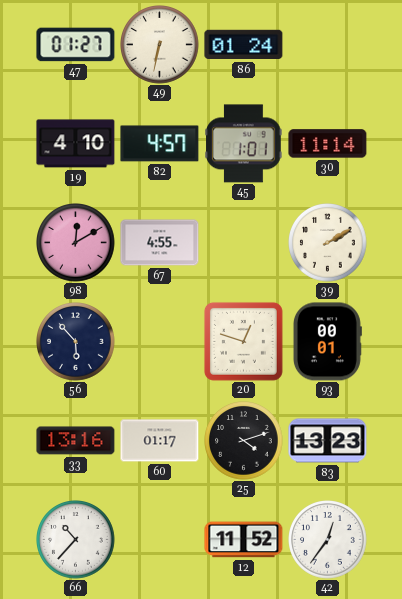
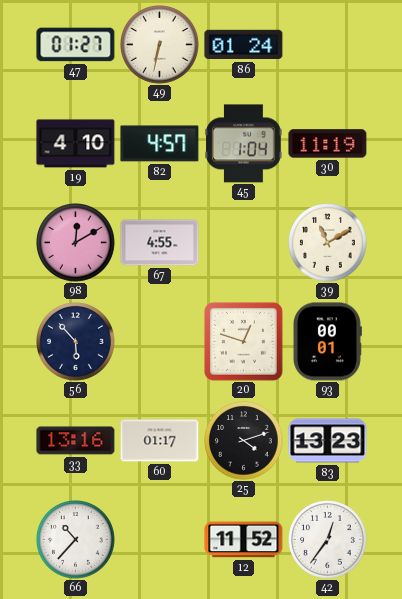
45: 1:01 -> 1:04 (244, 144)
30: 11:14 -> 11:19 (328, 144)
39: 2:10 -> 11:10 (328, 243)
